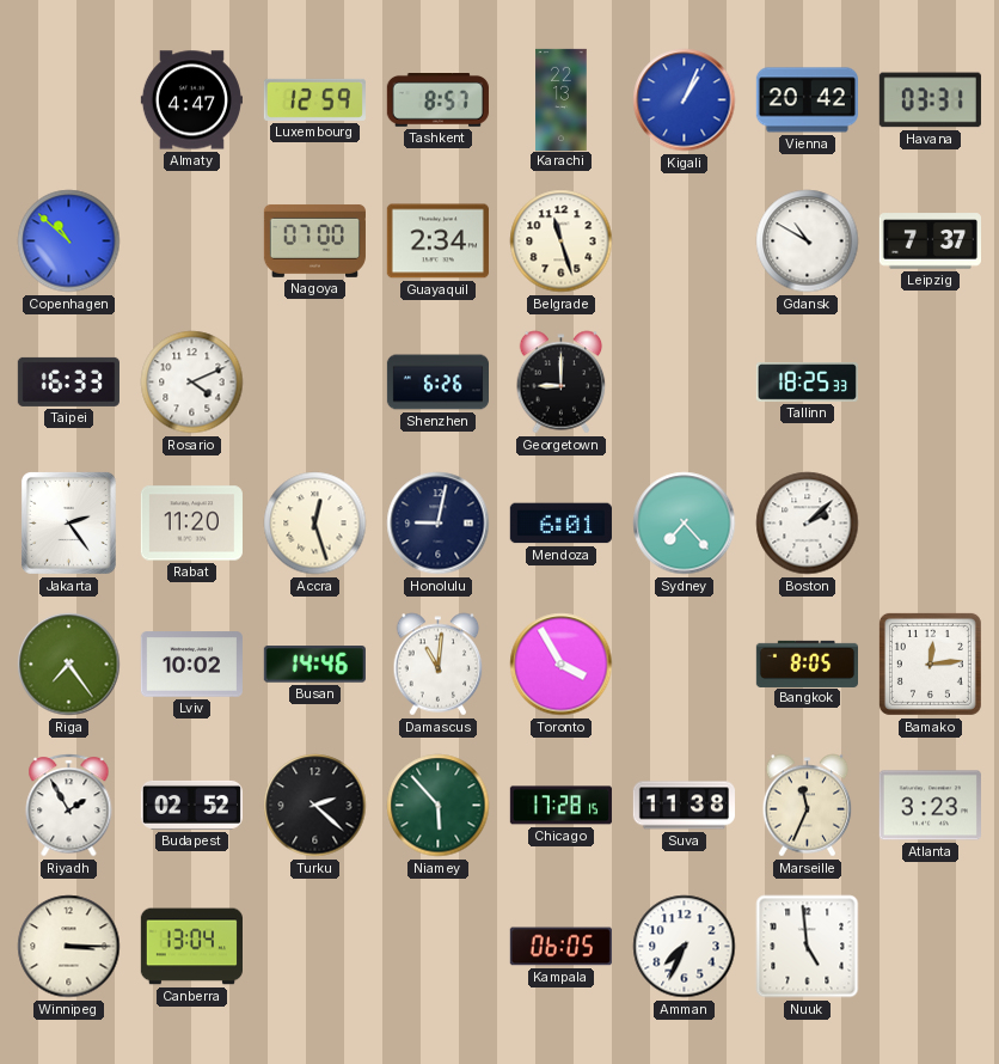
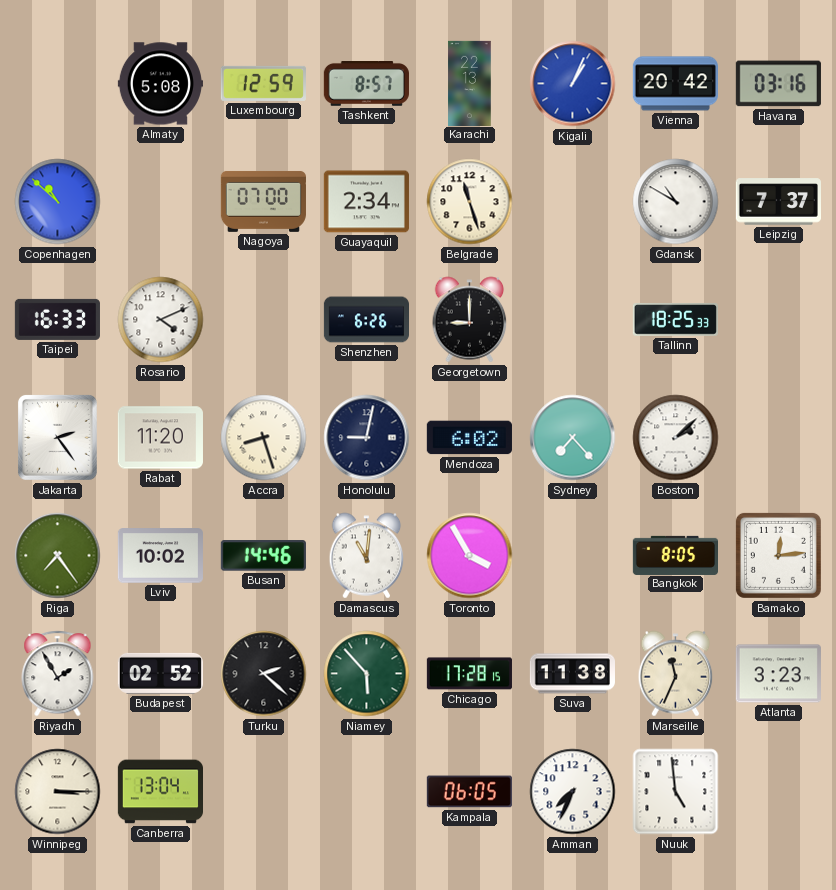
Almaty: 4:47 -> 5:08 (160, 84)
Havana: 03:31 -> 03:16 (778, 84)
Accra: 12:27 -> 8:27 (264, 438)
Mendoza: 6:01 -> 6:02 (469, 438)
